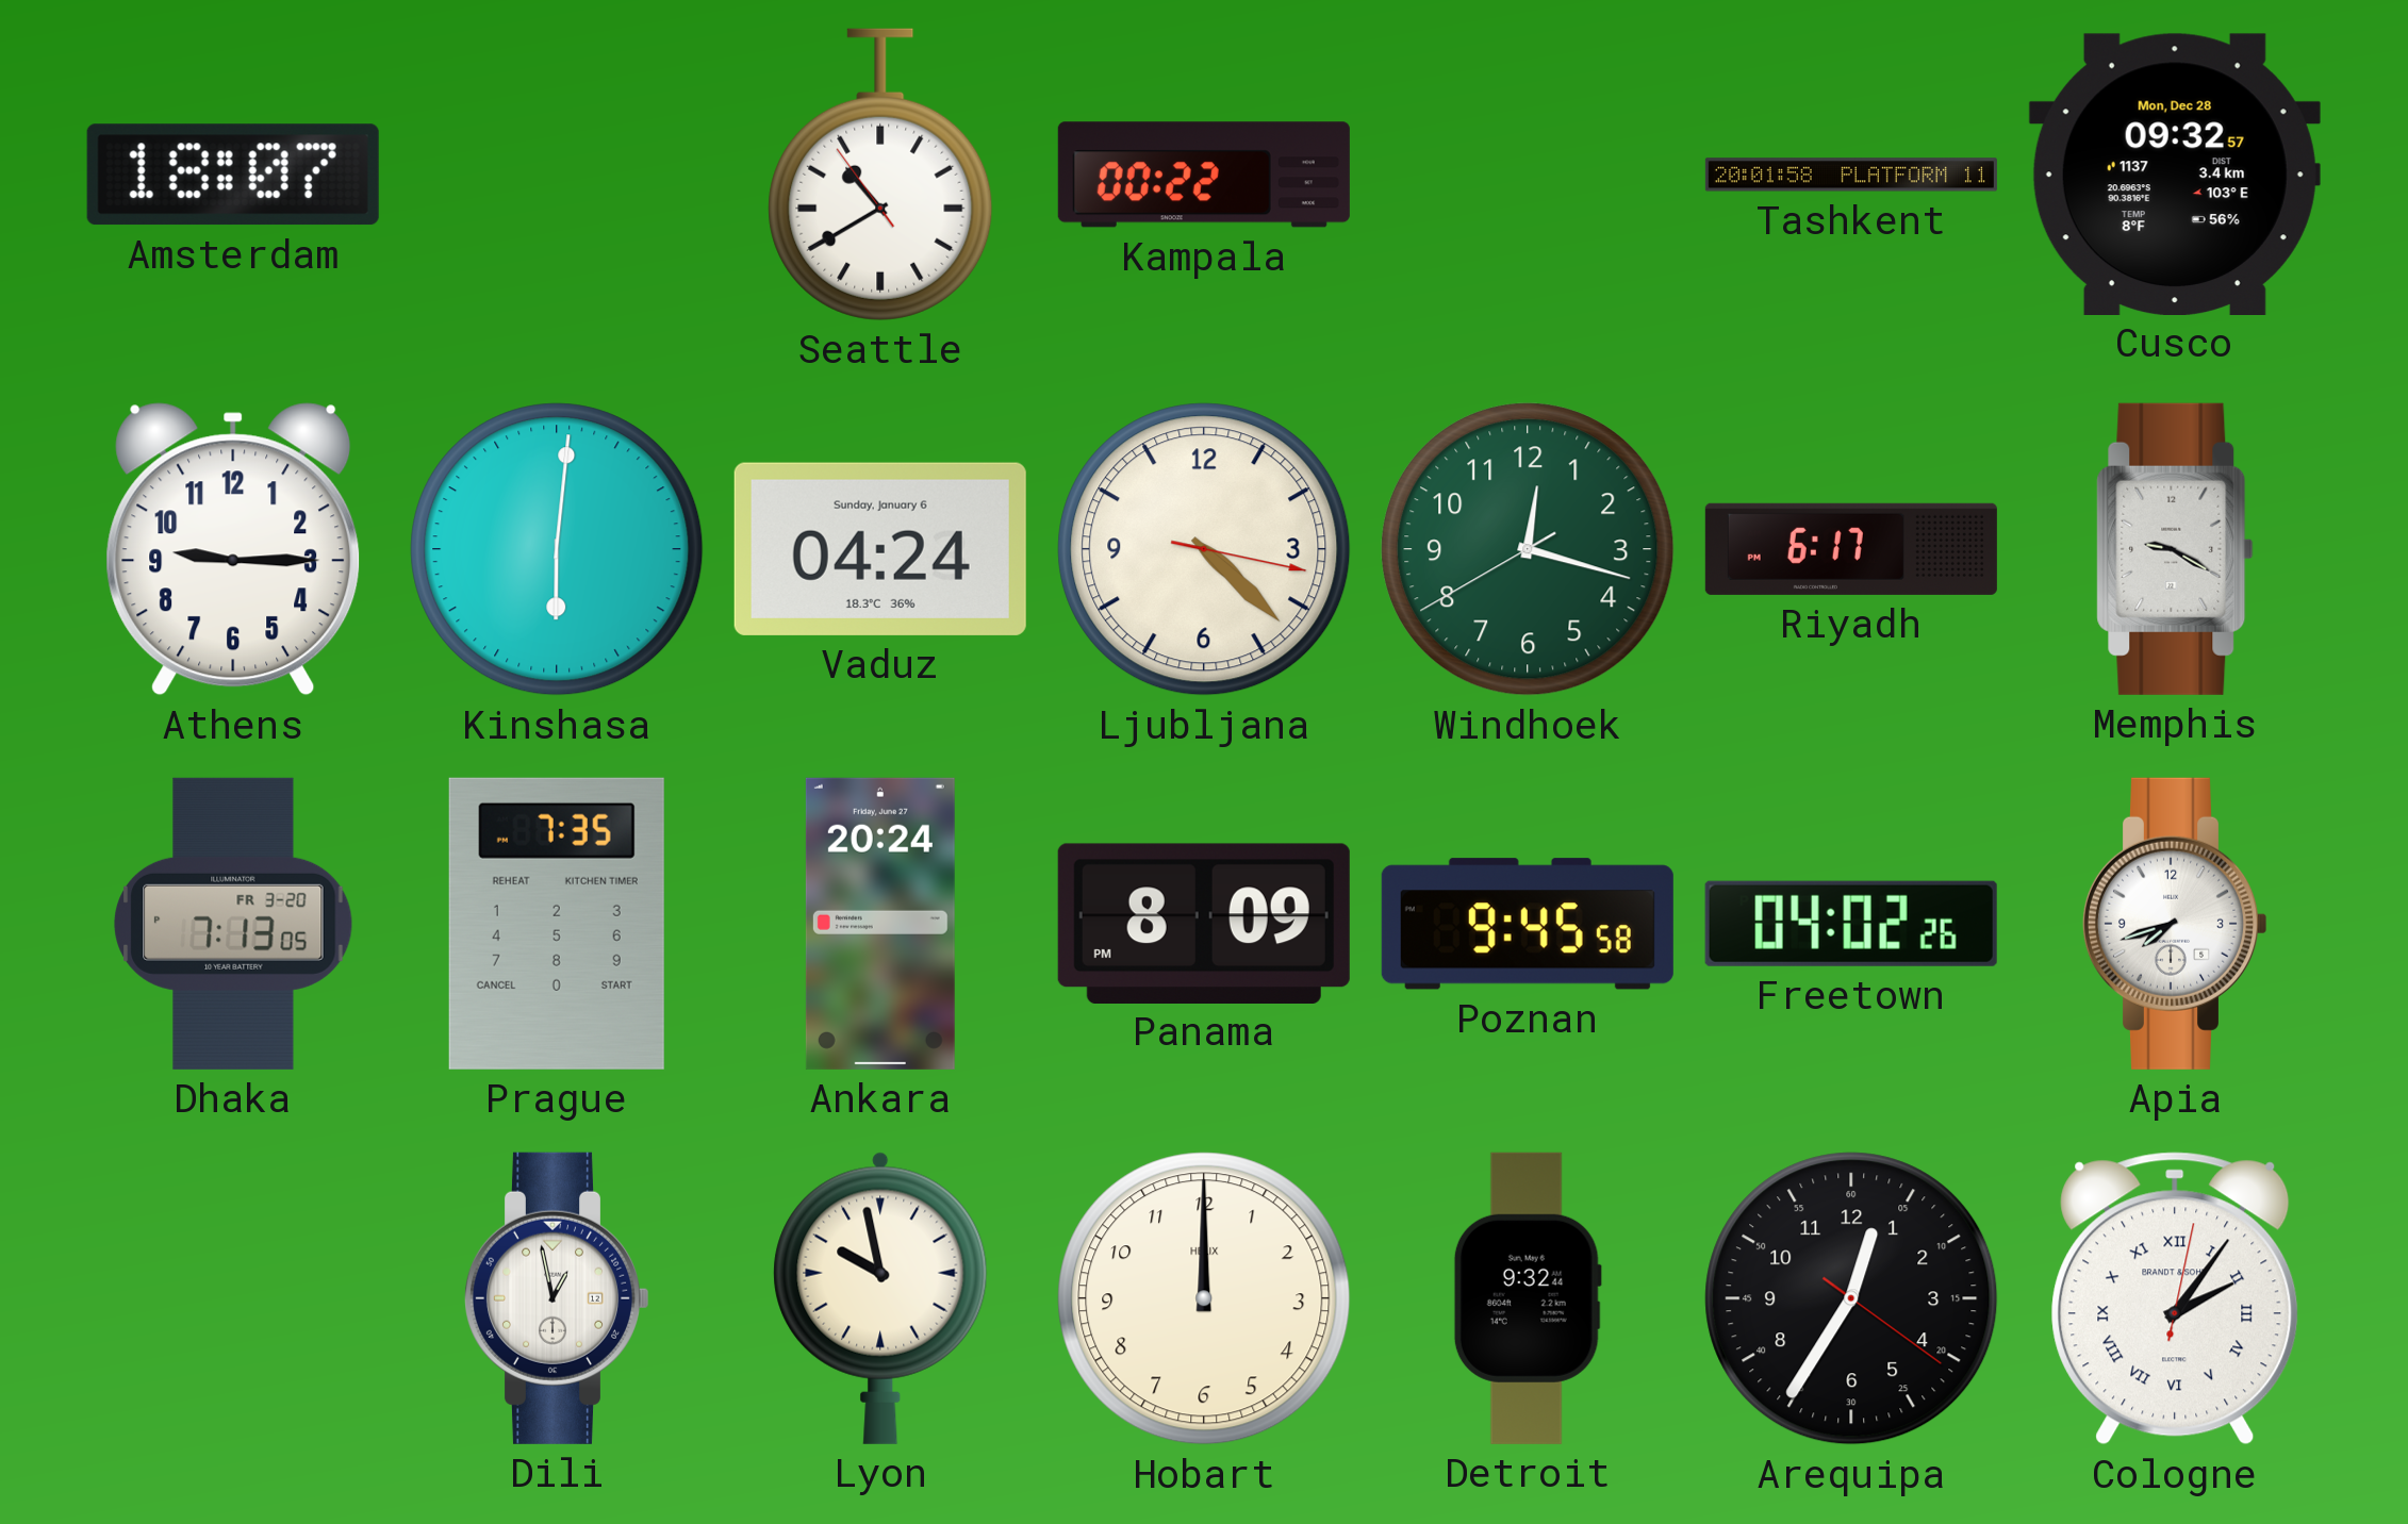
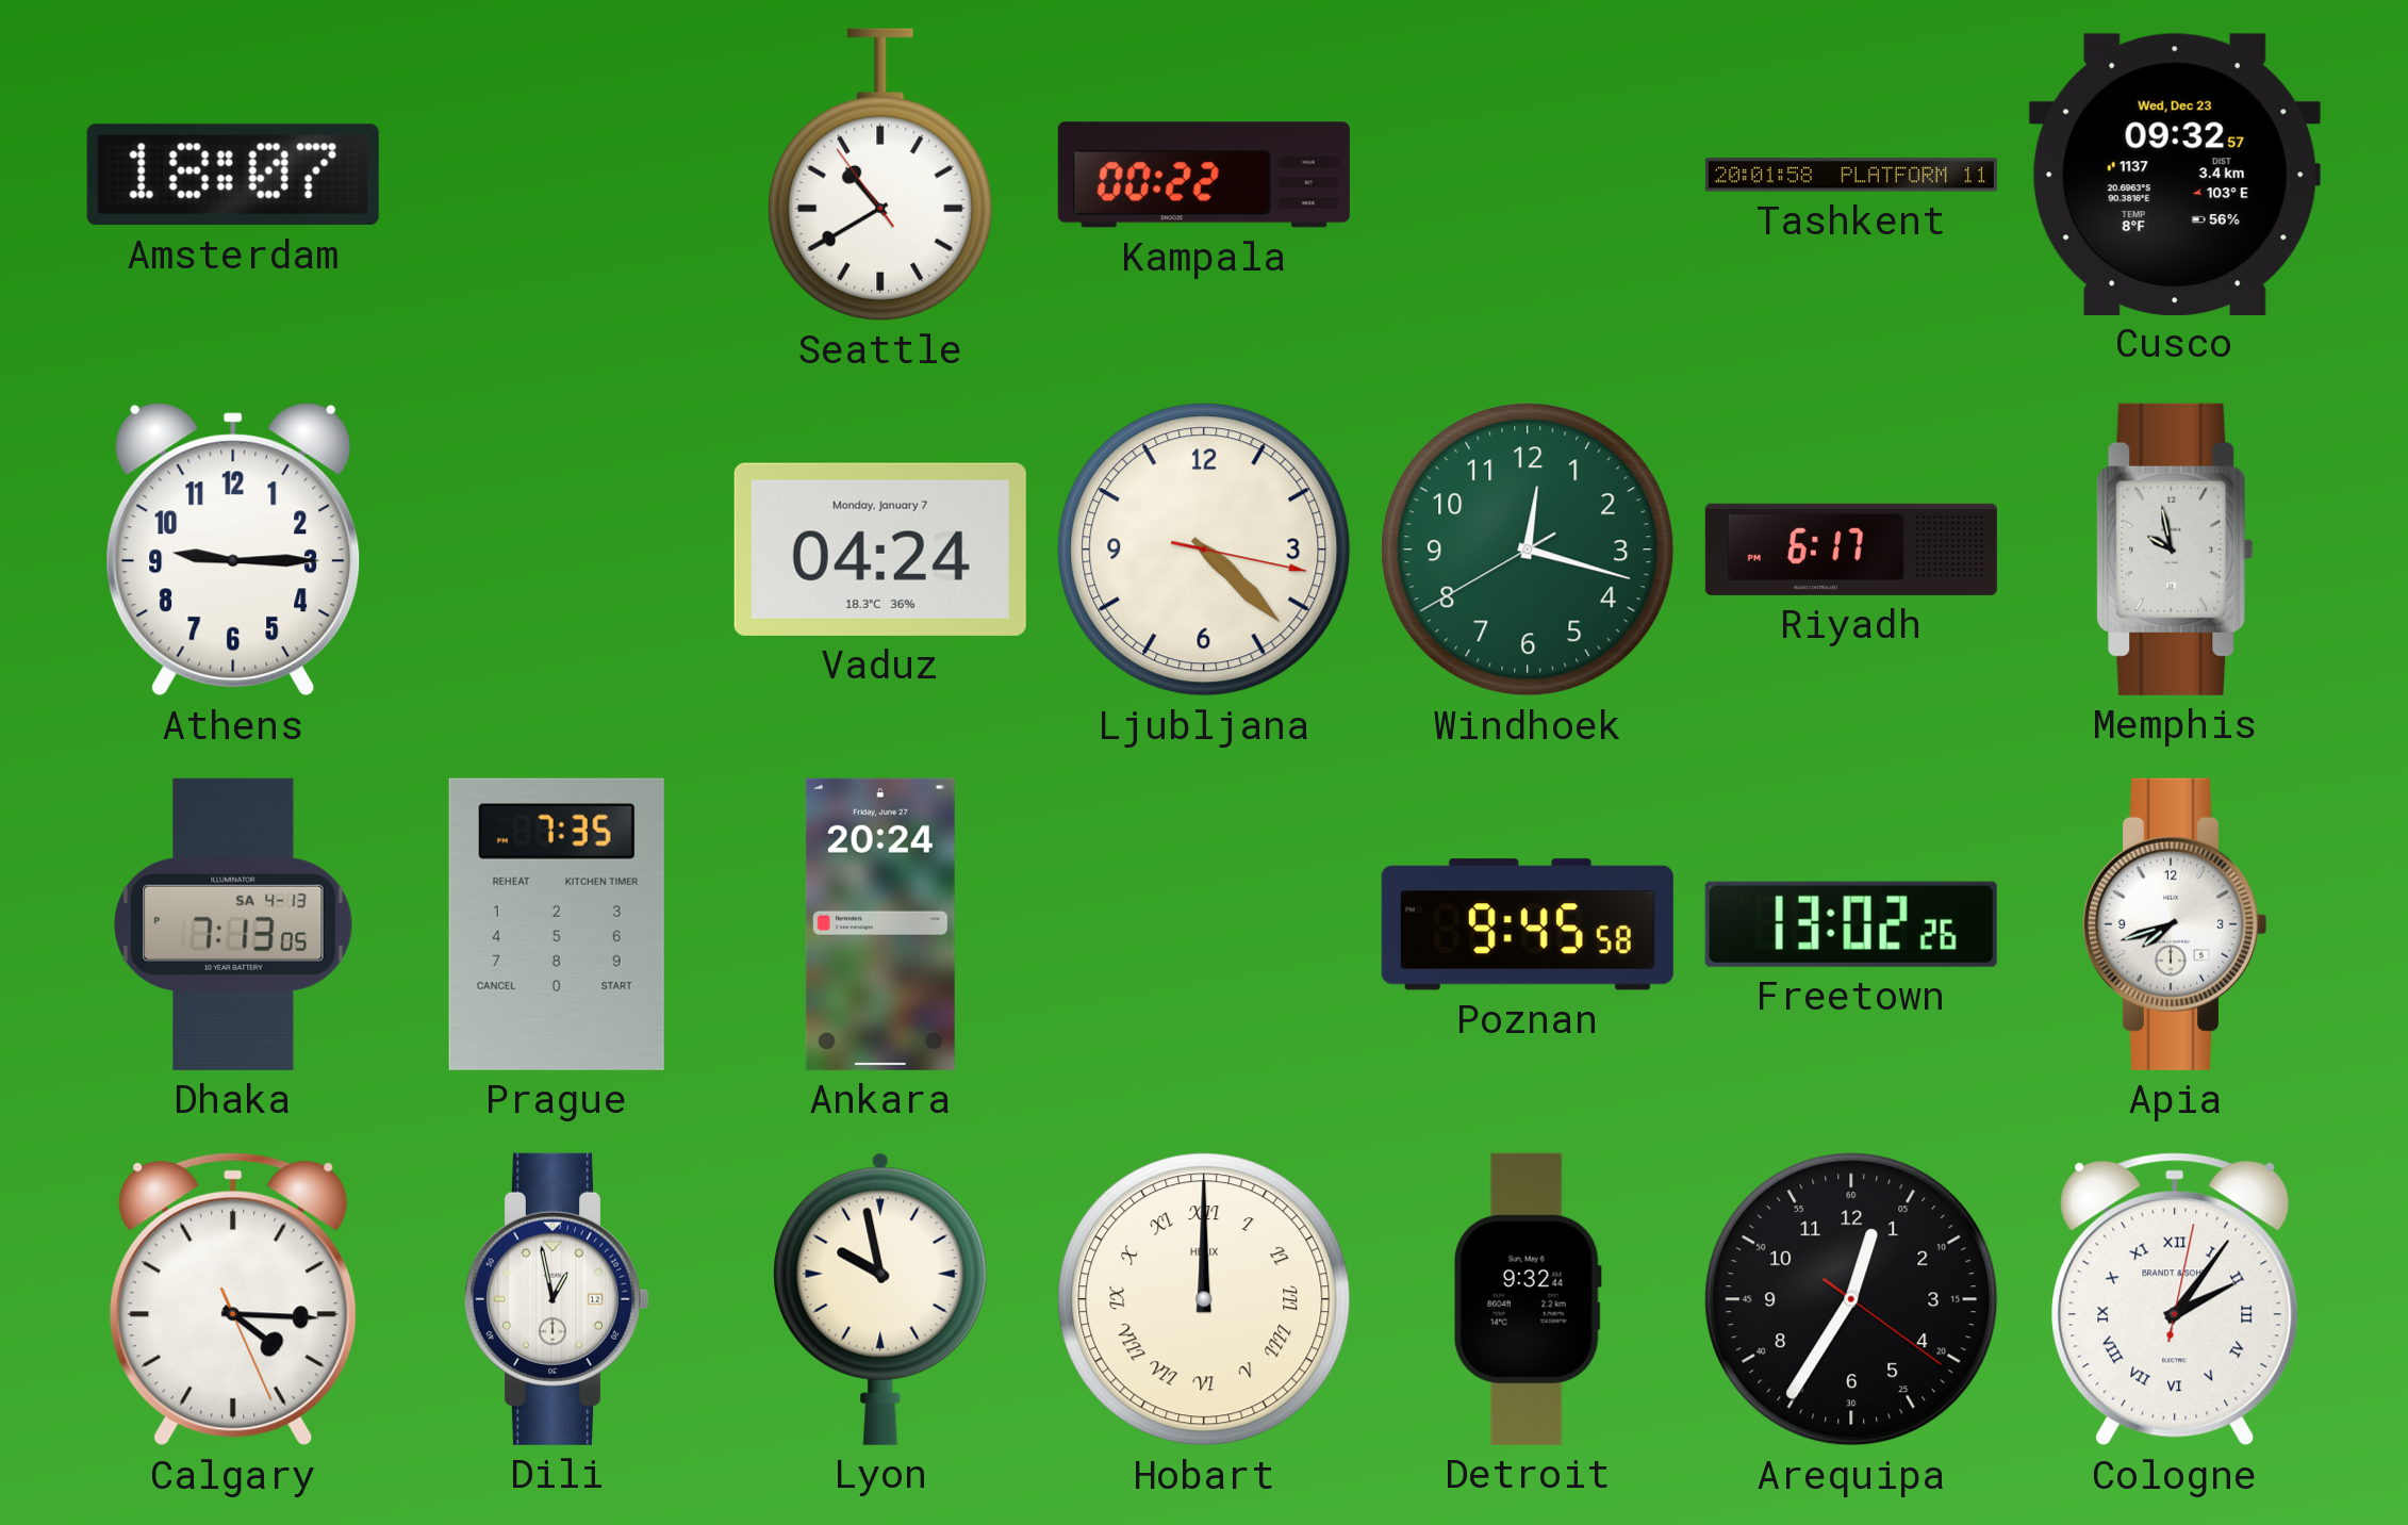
Cusco date: Mon, Dec 28 -> Wed, Dec 23 (2175, 174)
Kinshasa: 6:01 -> none (557, 549)
Vaduz date: Sunday, January 6 -> Monday, January 7 (880, 550)
Memphis: 9:20 -> 9:58 (2175, 550)
Dhaka date: FR 3-20 -> SA 4-13 (233, 924)
Panama: 8:09 -> none (1204, 923)
Freetown: 04:02 -> 13:02 (1851, 924)
Calgary: none -> 4:15 (233, 1299)
Hobart numerals: Arabic -> Roman (1204, 1299)
